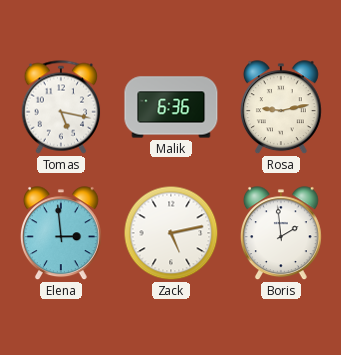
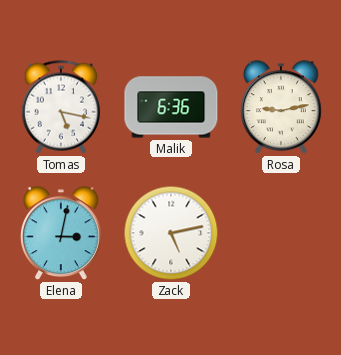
Elena: 2:59 -> 3:02 (61, 234)
Boris: 1:59 -> none (281, 234)
